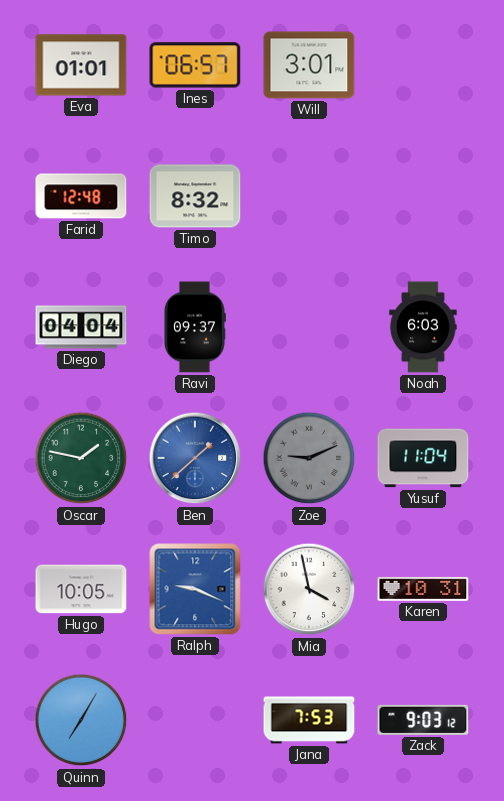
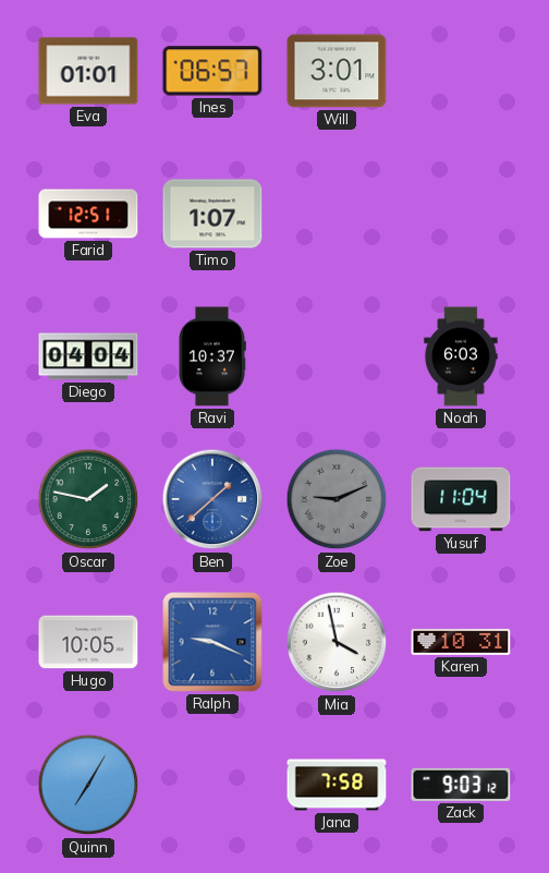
Farid: 12:48 -> 12:51 (88, 214)
Timo: 8:32 -> 1:07 (212, 214)
Ravi: 09:37 -> 10:37 (212, 356)
Jana: 7:53 -> 7:58 (337, 785)
